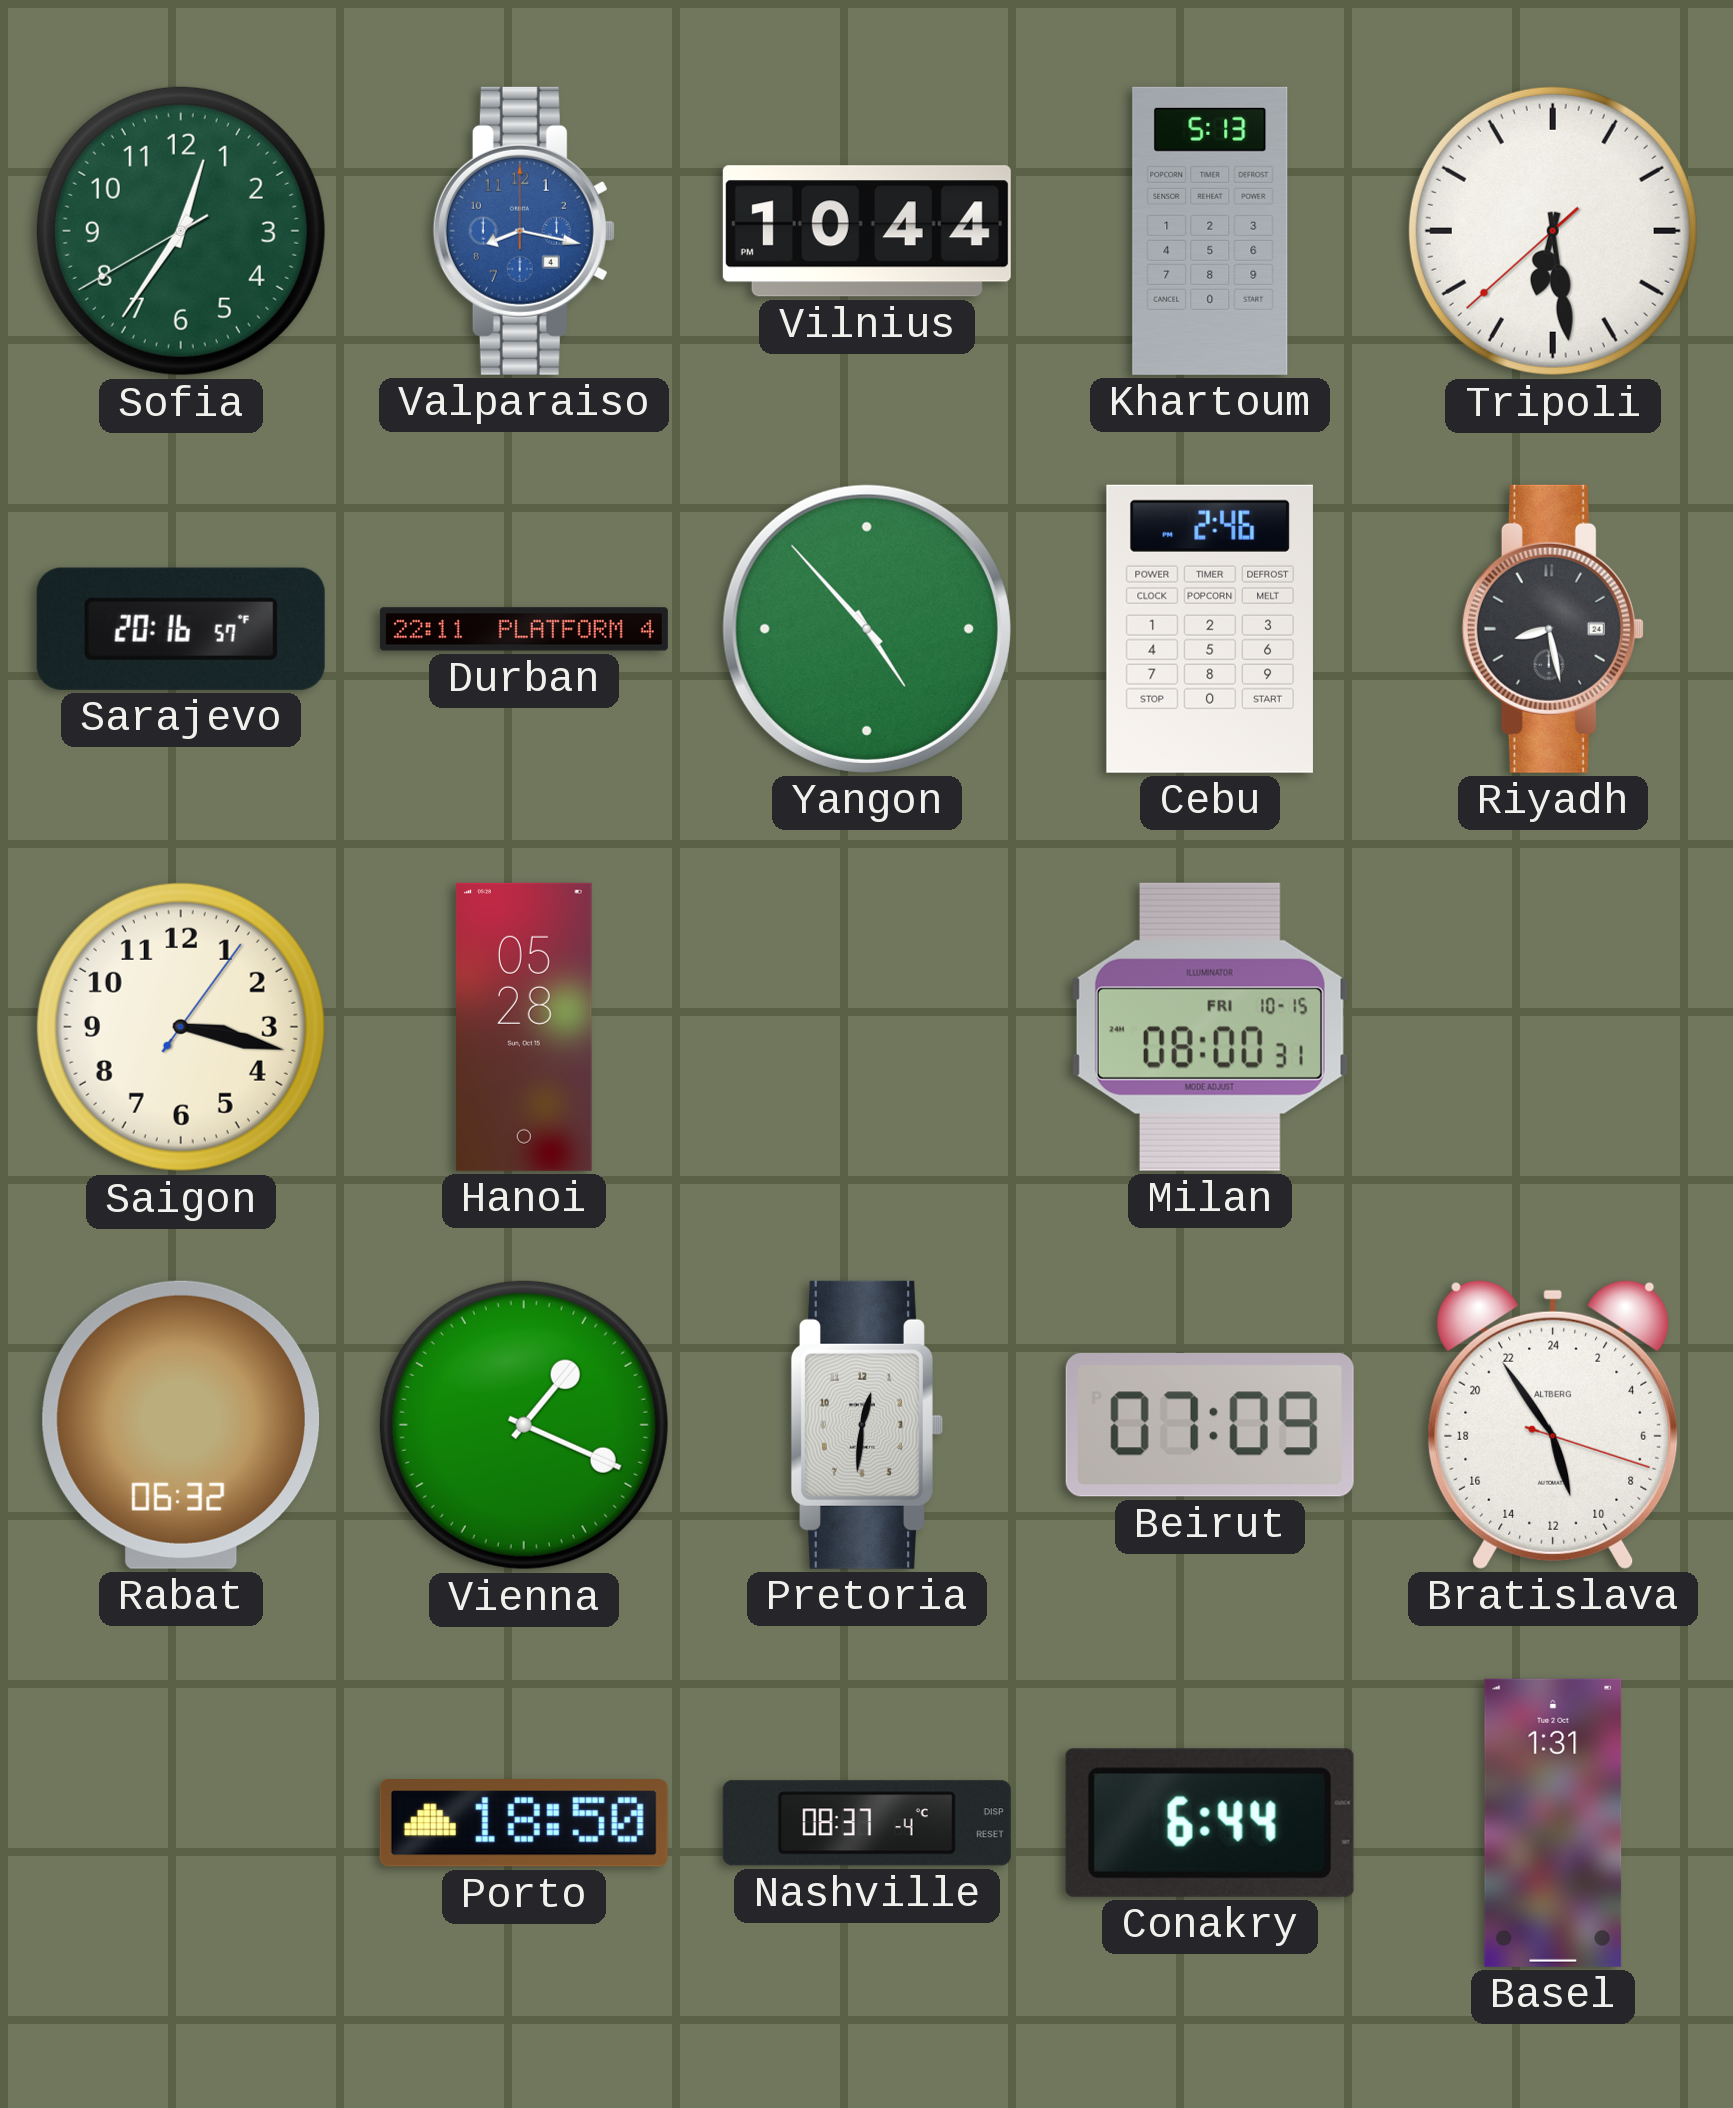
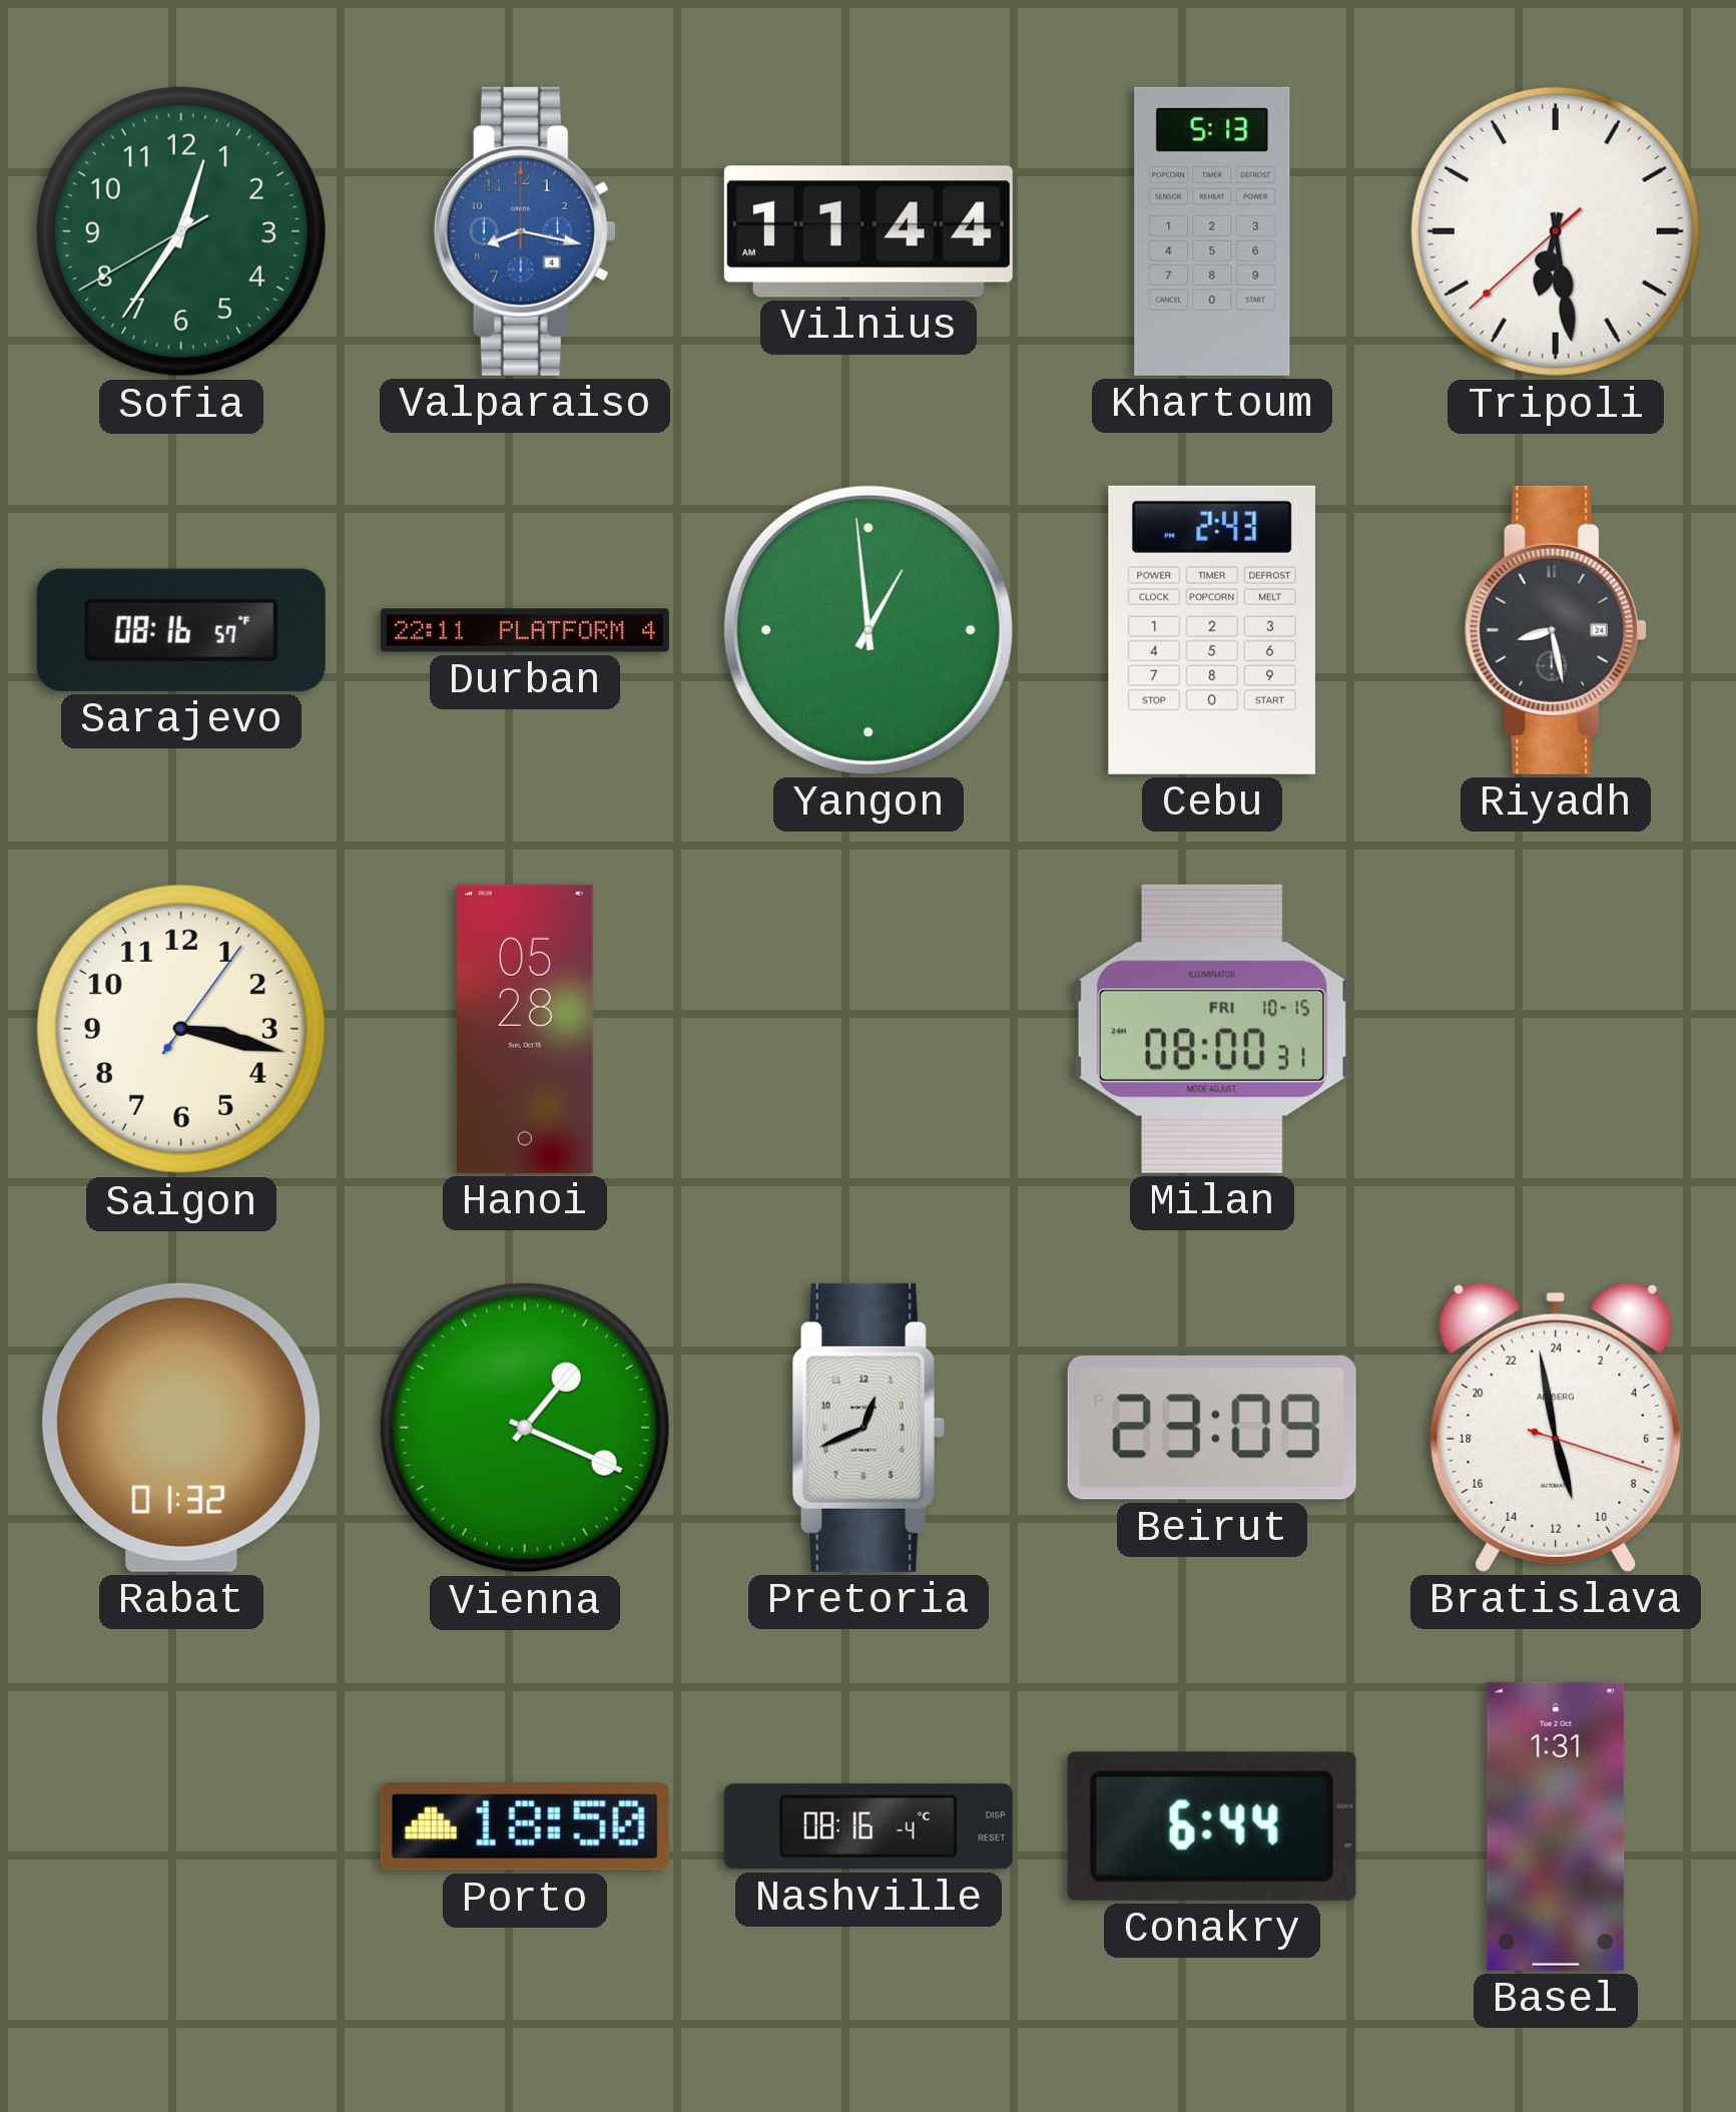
Vilnius: 10:44 -> 11:44 (869, 231)
Sarajevo: 20:16 -> 08:16 (181, 630)
Yangon: 4:53 -> 12:59 (869, 630)
Cebu: 2:46 -> 2:43 (1212, 630)
Rabat: 06:32 -> 01:32 (181, 1428)
Pretoria: 12:31 -> 12:41 (869, 1428)
Beirut: 07:09 -> 23:09 (1212, 1429)
Bratislava: 10:54 -> 10:58 (1556, 1427)
Nashville: 08:37 -> 08:16 (869, 1826)
